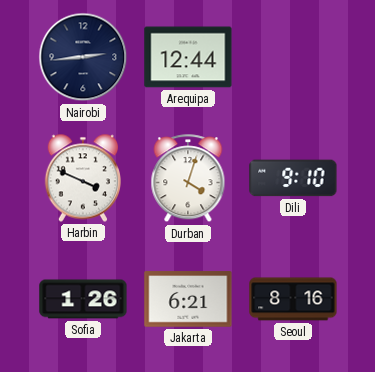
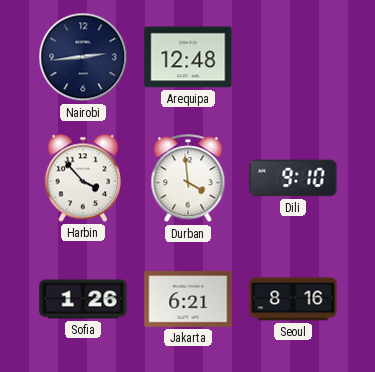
Arequipa: 12:44 -> 12:48 (188, 57)
Harbin: 3:49 -> 3:53 (82, 178)
Durban: 4:03 -> 3:59 (188, 179)
